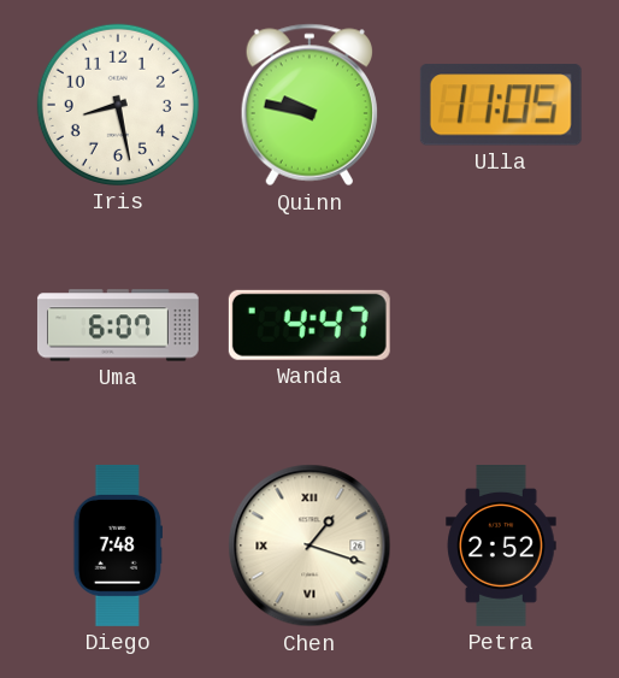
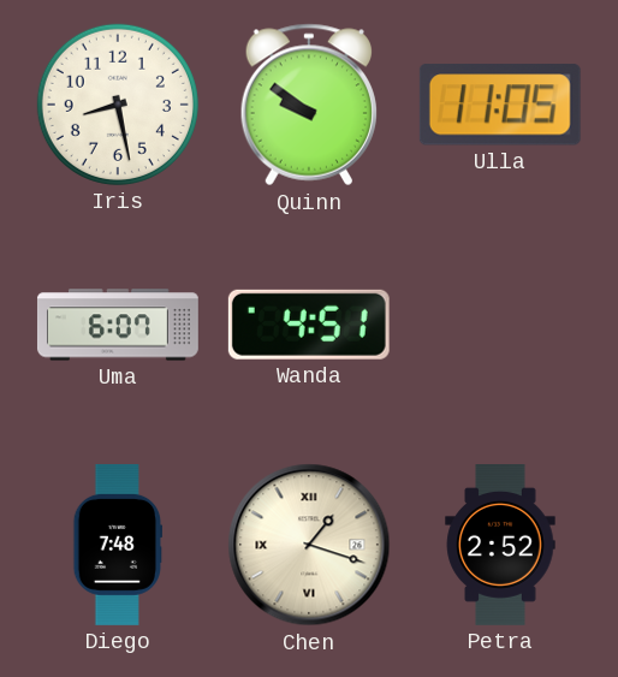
Quinn: 9:47 -> 9:51 (308, 105)
Wanda: 4:47 -> 4:51 (309, 325)
